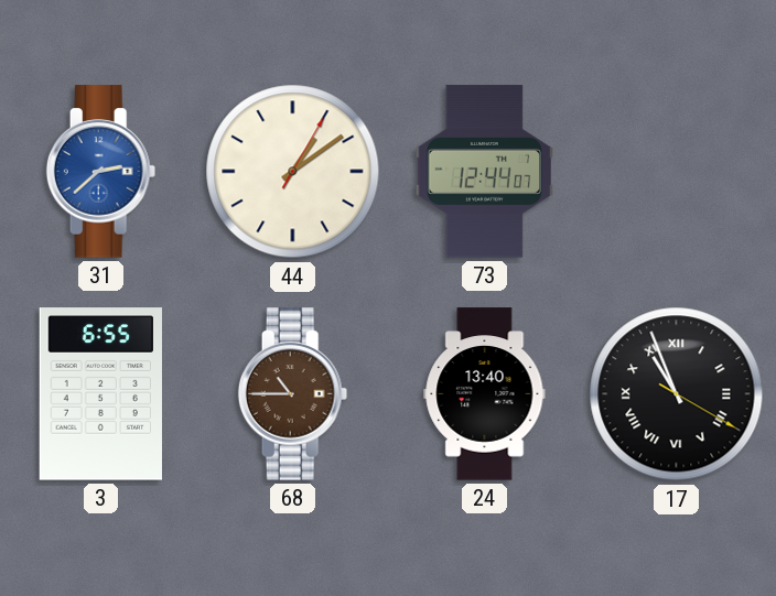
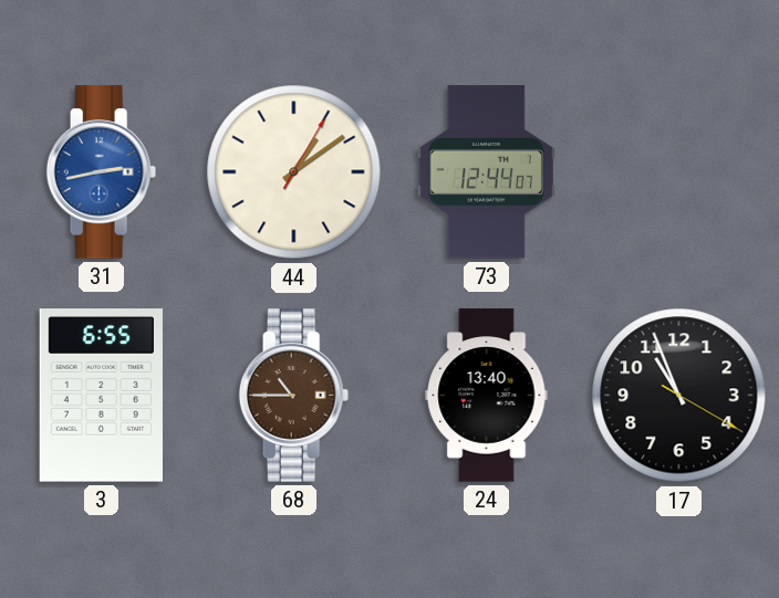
31: 2:38 -> 2:43 (102, 172)
17 numerals: Roman -> Arabic (679, 396)
